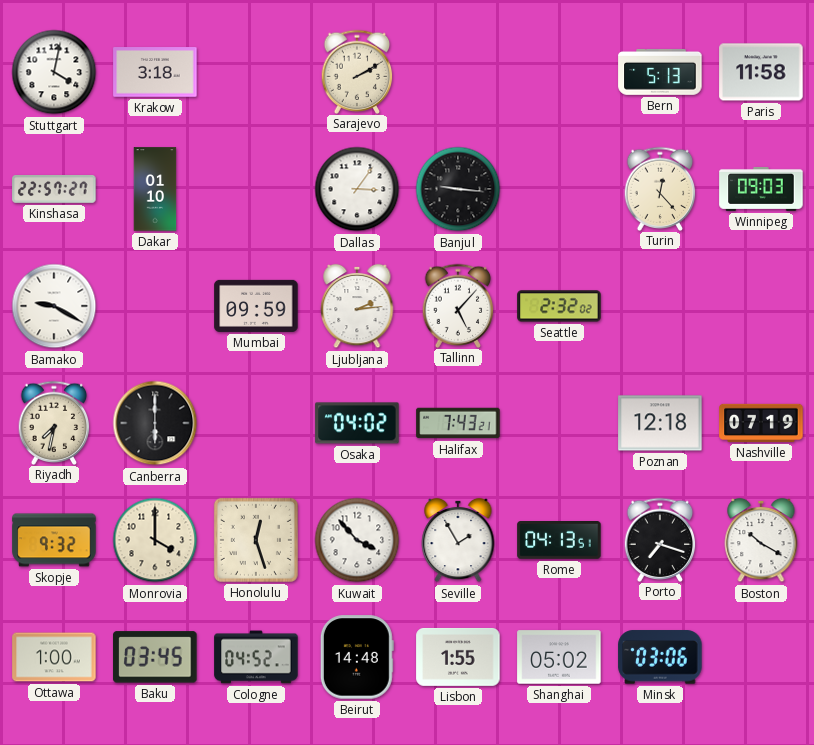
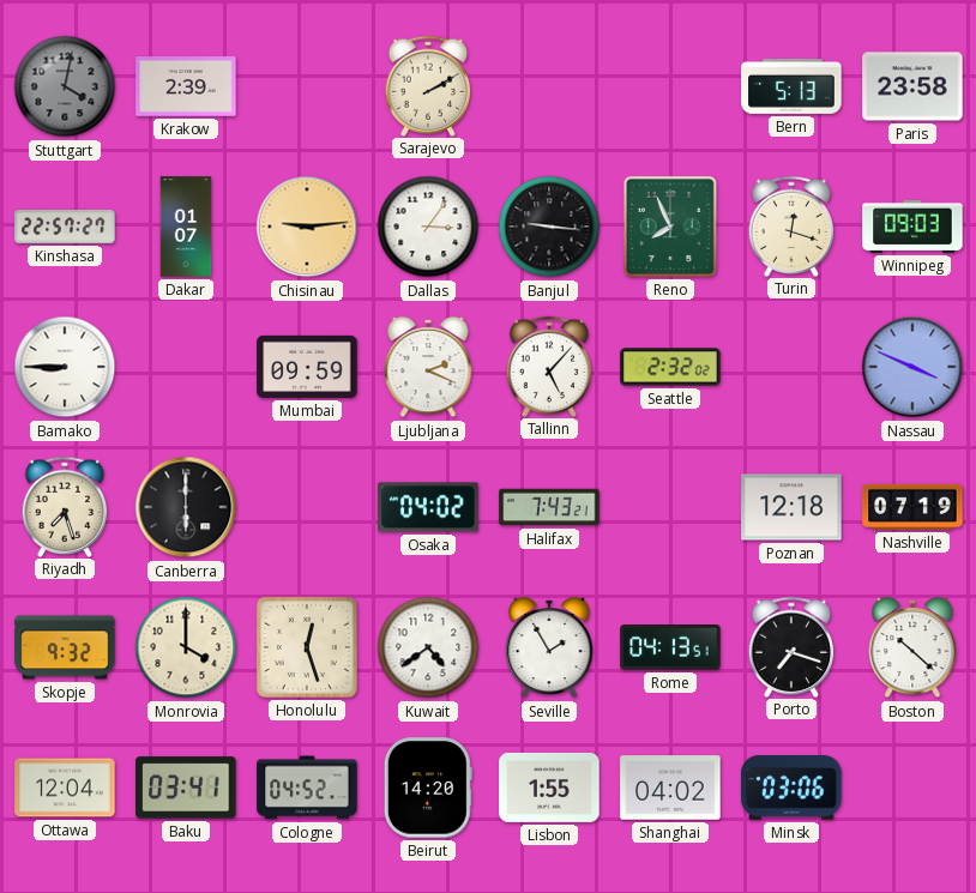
Stuttgart dial: white -> grey (65, 86)
Krakow: 3:18 -> 2:39 (186, 86)
Paris: 11:58 -> 23:58 (912, 86)
Dakar: 01:10 -> 01:07 (186, 227)
Chisinau: none -> 9:14 (307, 227)
Reno: none -> 7:56 (670, 227)
Turin: 12:23 -> 12:18 (791, 225)
Bamako: 9:20 -> 8:45 (65, 367)
Ljubljana: 2:14 -> 2:19 (428, 367)
Nassau: none -> 3:49 (912, 367)
Riyadh: 7:32 -> 7:27 (65, 506)
Kuwait: 3:53 -> 4:39 (428, 647)
Boston: 10:20 -> 10:22 (912, 647)
Ottawa: 1:00 -> 12:04 (65, 788)
Baku: 03:45 -> 03:41 (186, 788)
Beirut: 14:48 -> 14:20 (428, 788)
Shanghai: 05:02 -> 04:02 (670, 788)
